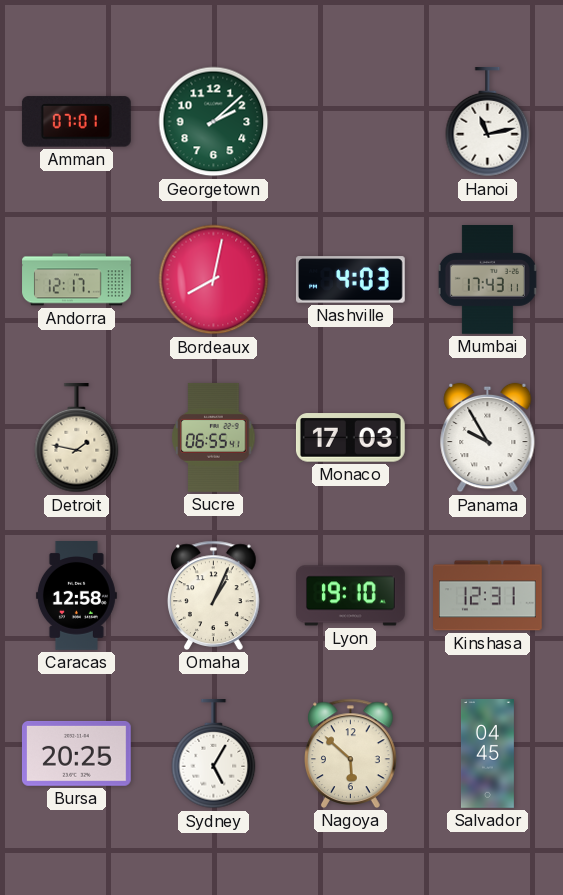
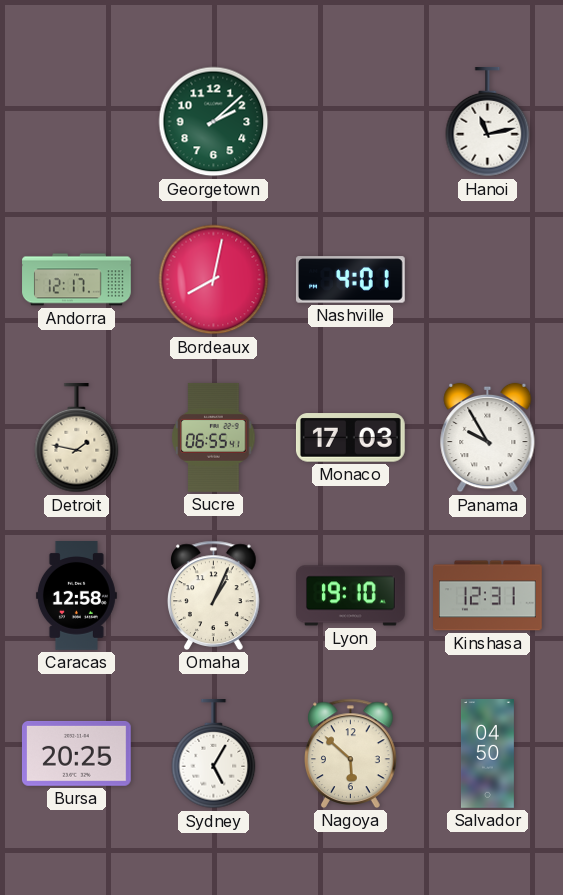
Amman: 07:01 -> none (76, 122)
Nashville: 4:03 -> 4:01 (350, 280)
Mumbai: 17:43 -> none (487, 280)
Salvador: 04:45 -> 04:50 (487, 754)
